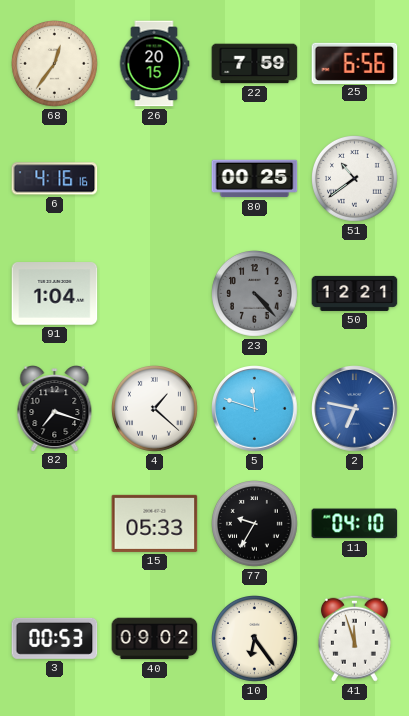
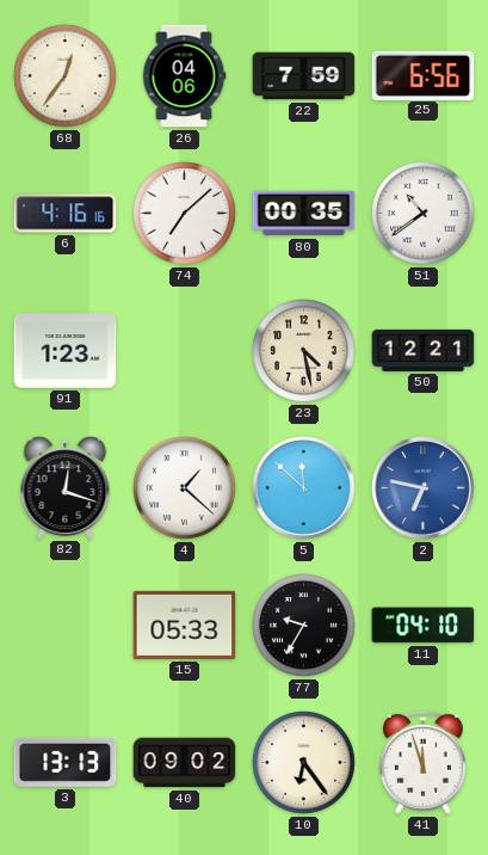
26: 20:15 -> 04:06 (184, 76)
74: none -> 7:08 (185, 214)
80: 00:25 -> 00:35 (304, 214)
91: 1:04 -> 1:23 (66, 351)
23: 4:23 -> 4:28 (304, 351)
23 dial: grey -> cream (304, 351)
82: 7:18 -> 12:18 (66, 488)
5: 11:48 -> 11:52 (304, 488)
3: 00:53 -> 13:13 (66, 762)
